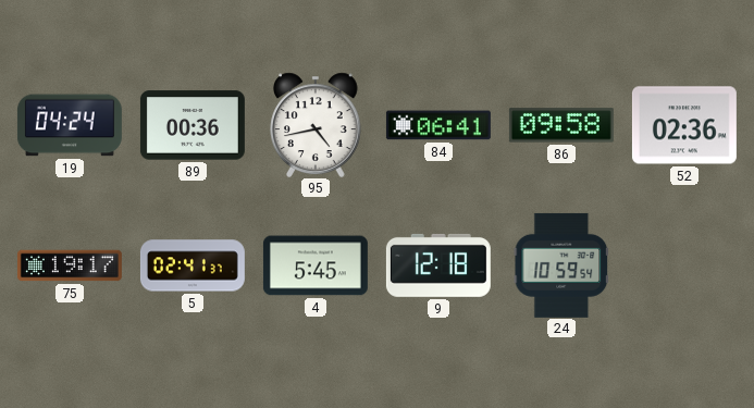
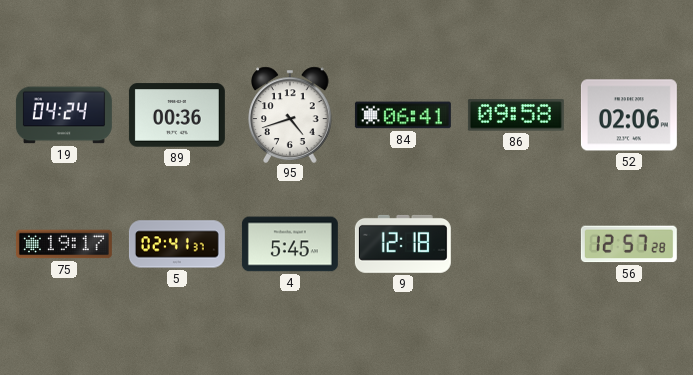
95: 4:43 -> 4:42 (290, 115)
52: 02:36 -> 02:06 (629, 115)
24: 10:59 -> none (560, 265)
56: none -> 12:57 (629, 244)
